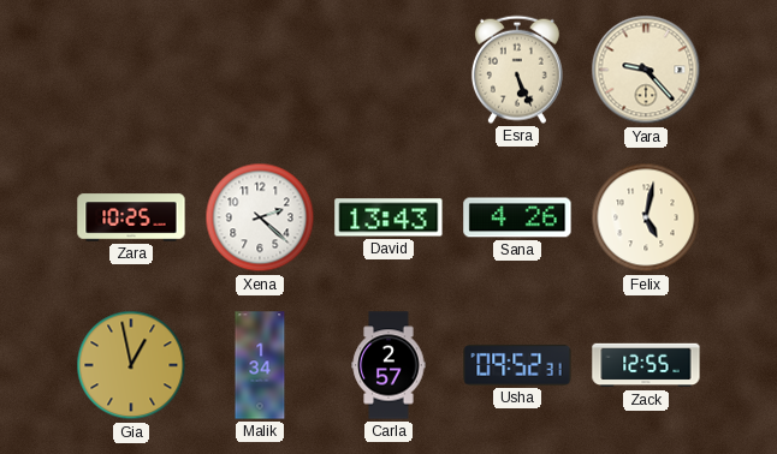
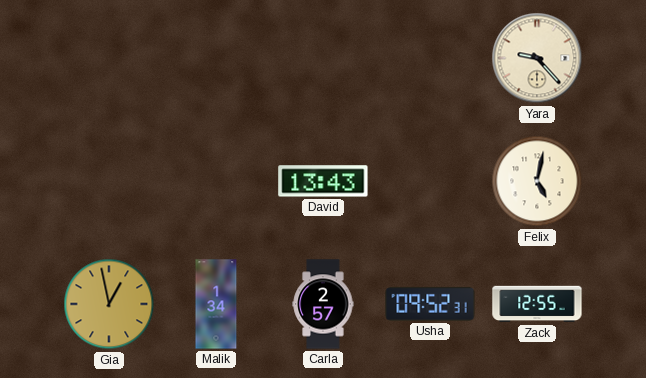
Esra: 5:26 -> none (517, 70)
Zara: 10:25 -> none (131, 217)
Xena: 2:22 -> none (260, 217)
Sana: 4:26 -> none (517, 217)
